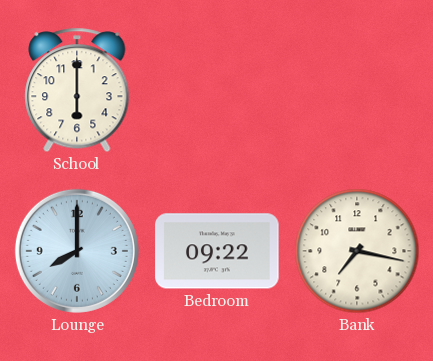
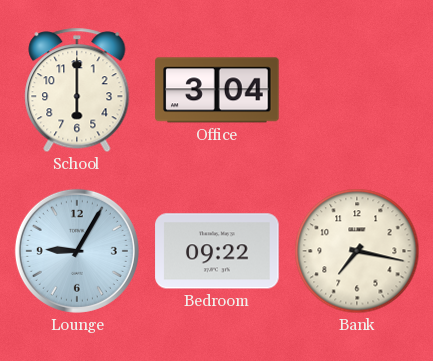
Office: none -> 3:04 (217, 90)
Lounge: 8:00 -> 9:05 (77, 251)
